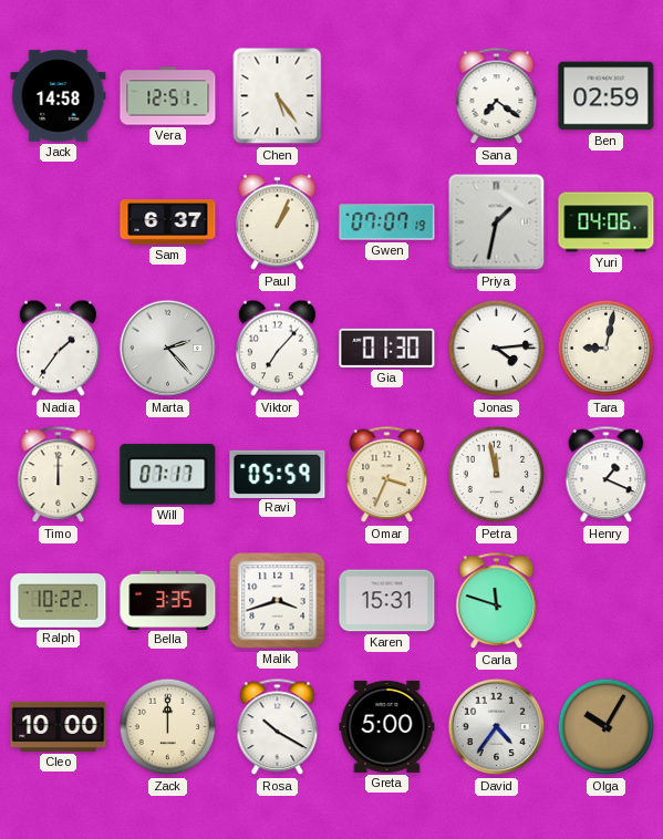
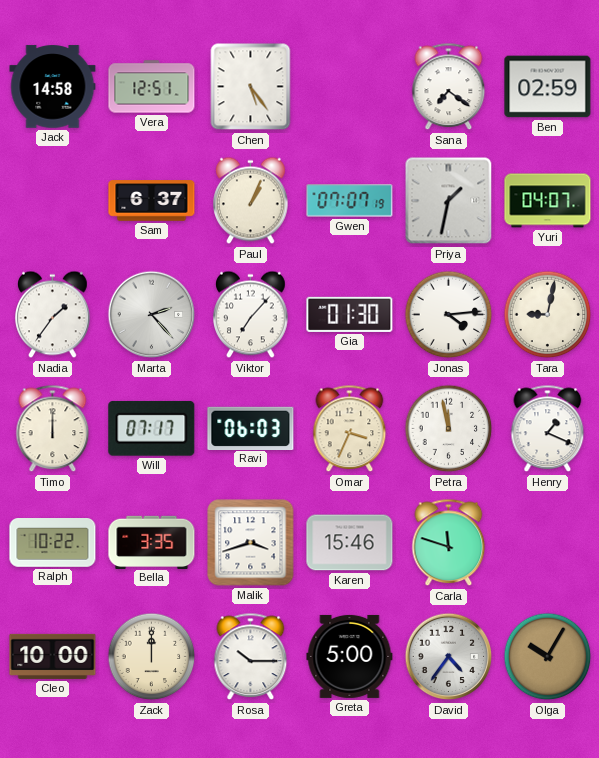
Yuri: 04:06 -> 04:07 (548, 201)
Ravi: 05:59 -> 06:03 (251, 428)
Karen: 15:31 -> 15:46 (350, 543)
Rosa: 10:20 -> 10:15 (251, 657)
